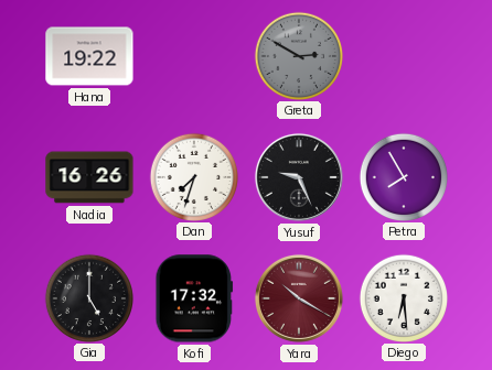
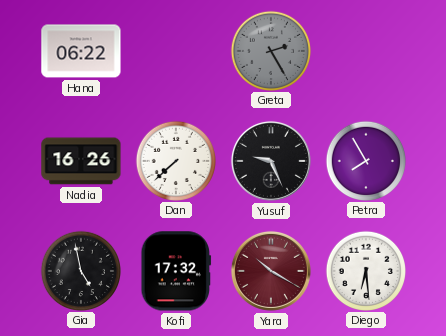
Hana: 19:22 -> 06:22 (81, 51)
Greta: 2:50 -> 2:25 (270, 50)
Dan: 7:33 -> 7:38 (175, 160)
Gia: 5:00 -> 4:58 (80, 270)
